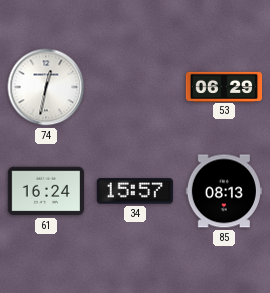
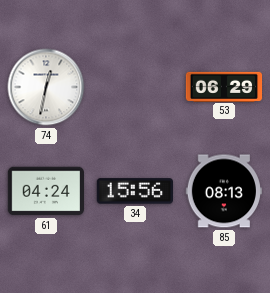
61: 16:24 -> 04:24 (45, 191)
34: 15:57 -> 15:56 (134, 191)
